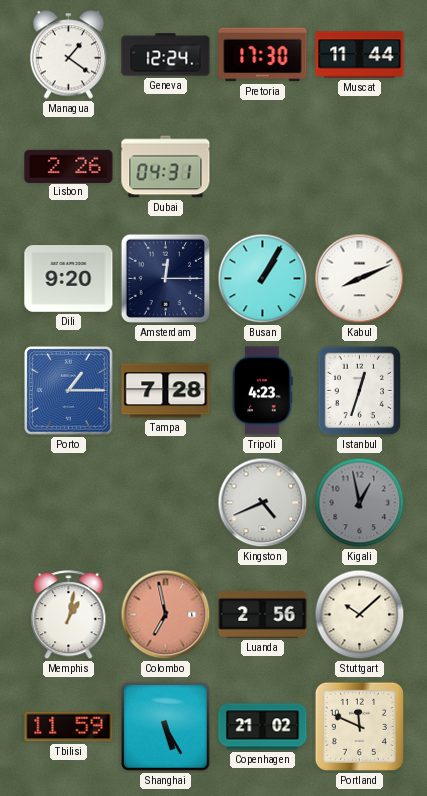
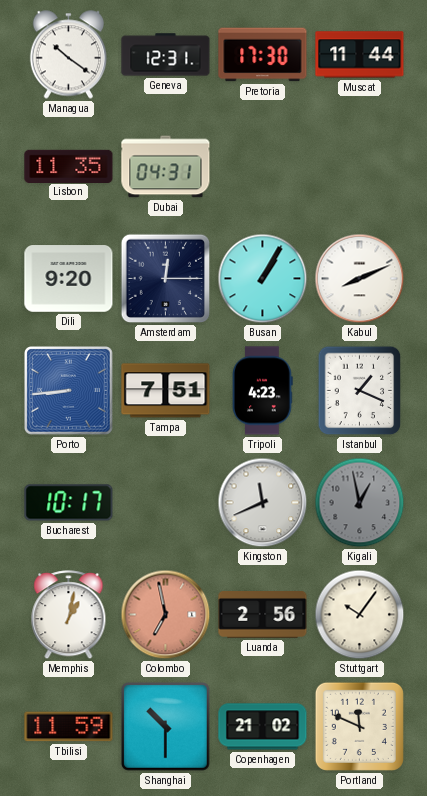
Managua: 1:21 -> 10:21 (69, 55)
Geneva: 12:24 -> 12:31 (166, 55)
Lisbon: 2:26 -> 11:35 (69, 166)
Porto: 1:15 -> 8:44 (69, 391)
Tampa: 7:28 -> 7:51 (166, 391)
Istanbul: 12:33 -> 1:19 (360, 391)
Bucharest: none -> 10:17 (69, 503)
Kingston: 4:41 -> 11:41 (263, 503)
Stuttgart: 10:08 -> 10:06 (360, 615)
Shanghai: 5:25 -> 10:30 (166, 727)
